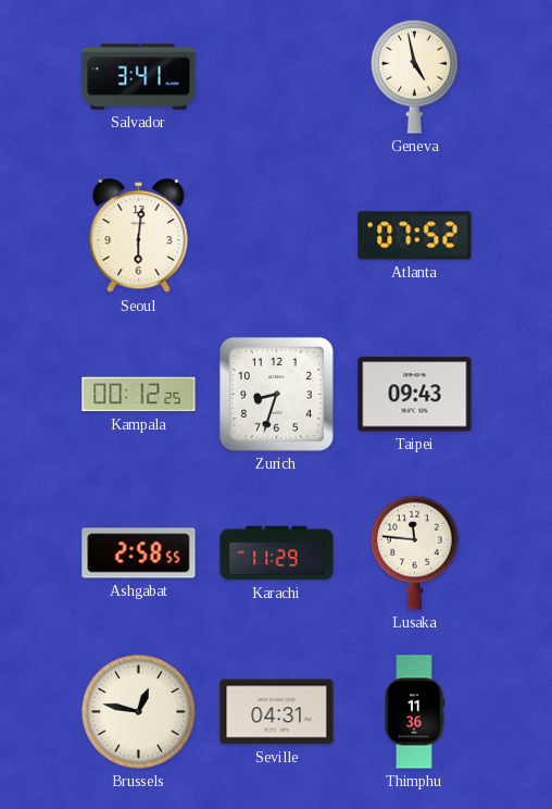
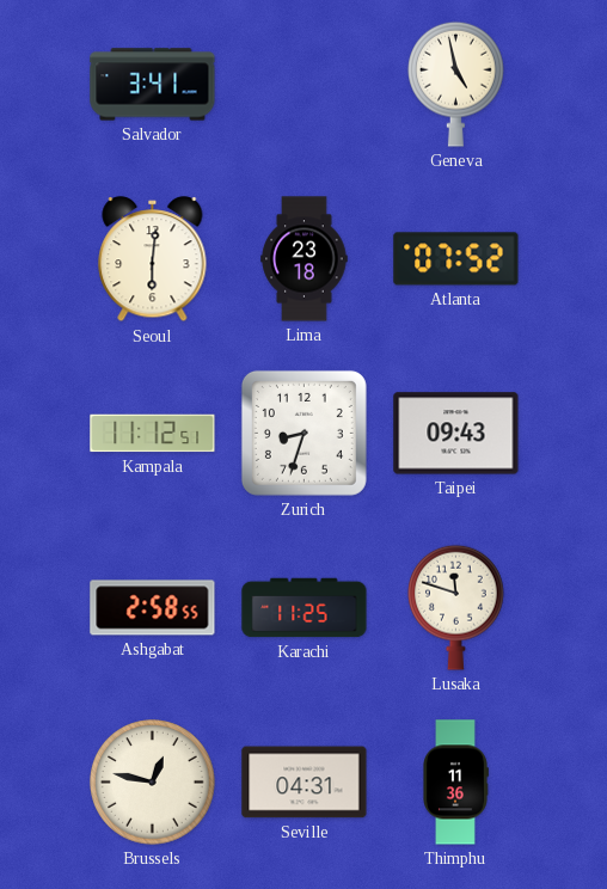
Lima: none -> 23:18 (305, 259)
Kampala: 00:12 -> 11:12 (153, 434)
Karachi: 11:29 -> 11:25 (305, 608)
Lusaka: 11:46 -> 11:48 (456, 607)
